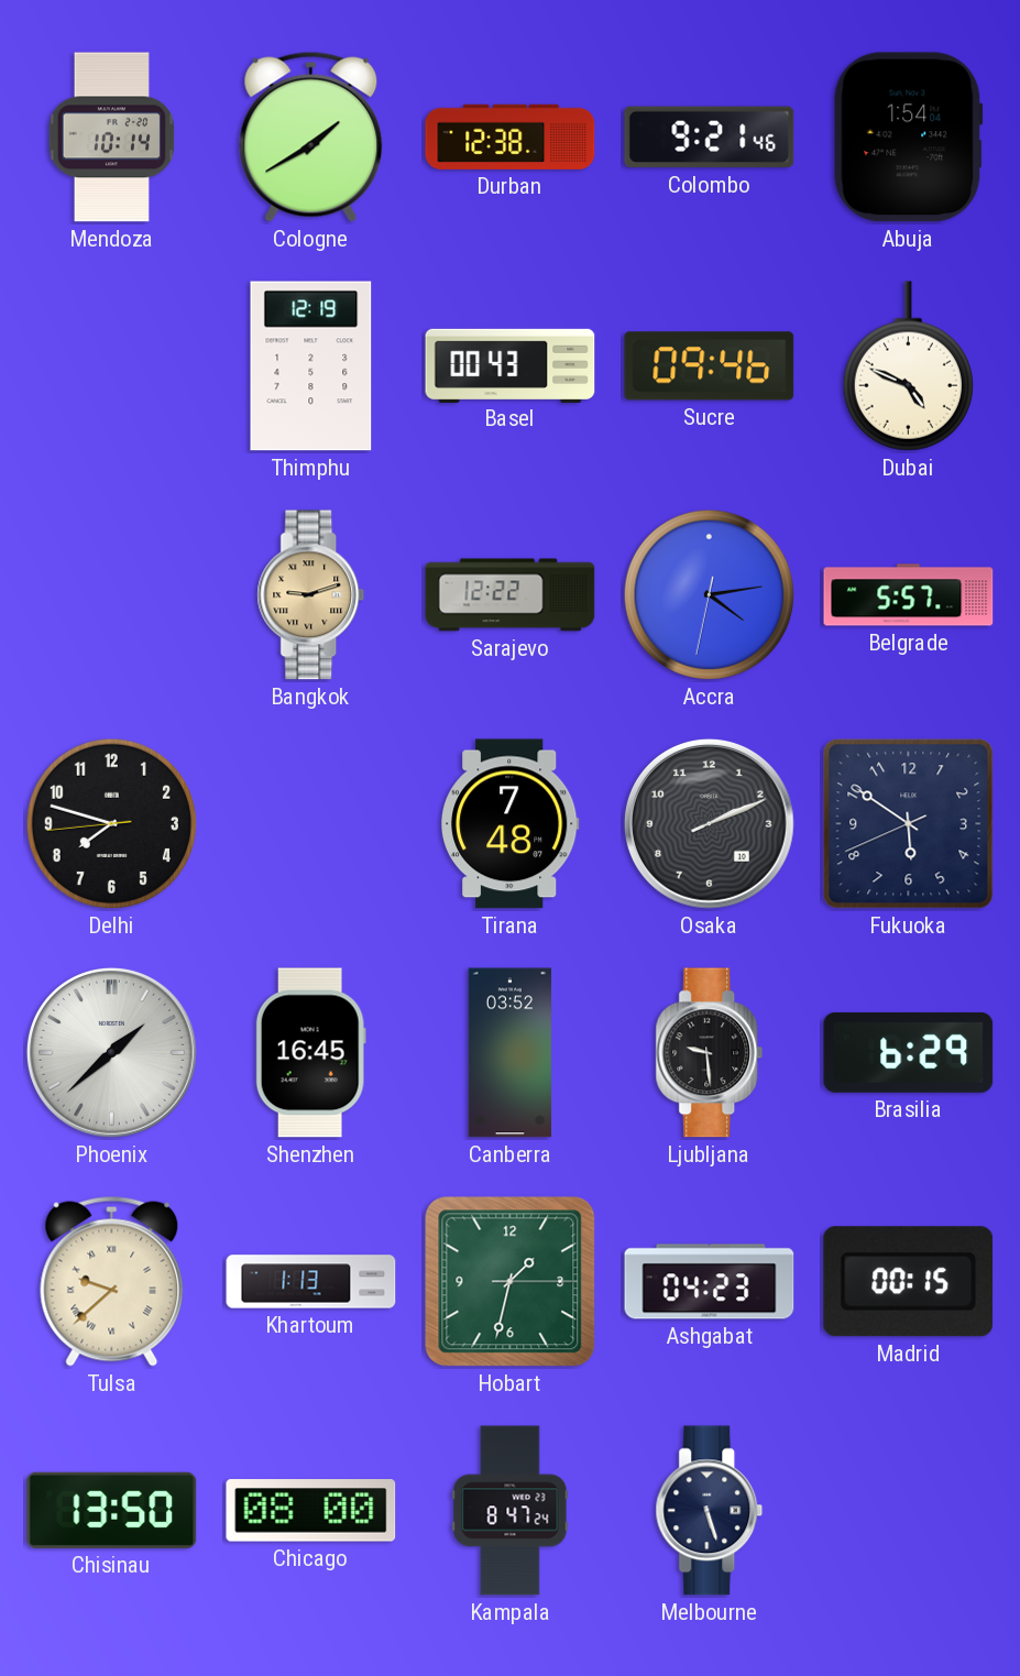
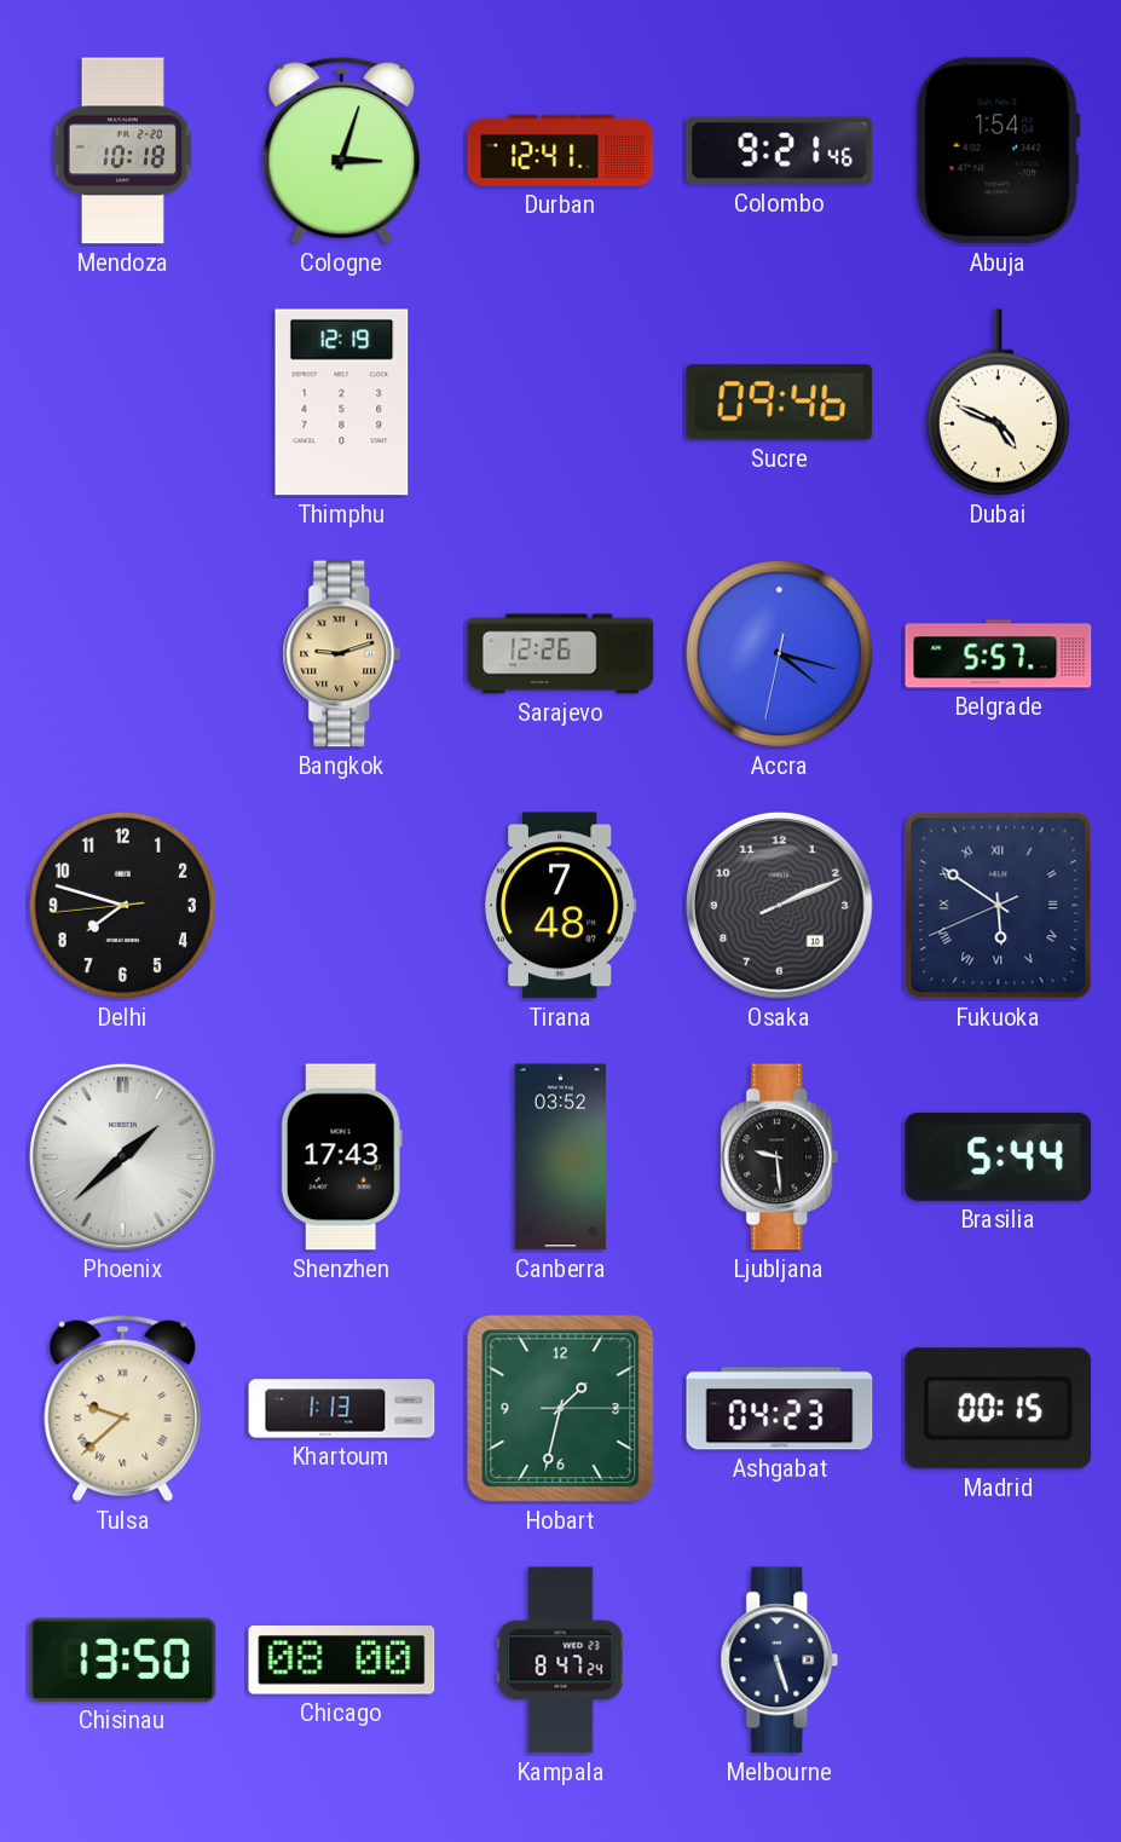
Mendoza: 10:14 -> 10:18 (122, 151)
Cologne: 1:40 -> 3:03 (342, 150)
Durban: 12:38 -> 12:41 (561, 150)
Basel: 00:43 -> none (511, 365)
Sarajevo: 12:22 -> 12:26 (561, 654)
Accra: 4:13 -> 4:17 (779, 653)
Fukuoka numerals: Arabic -> Roman (999, 906)
Shenzhen: 16:45 -> 17:43 (341, 1157)
Brasilia: 6:29 -> 5:44 (999, 1156)
